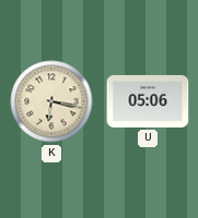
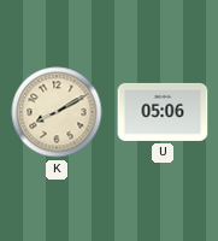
K: 6:17 -> 8:10 (57, 112)
